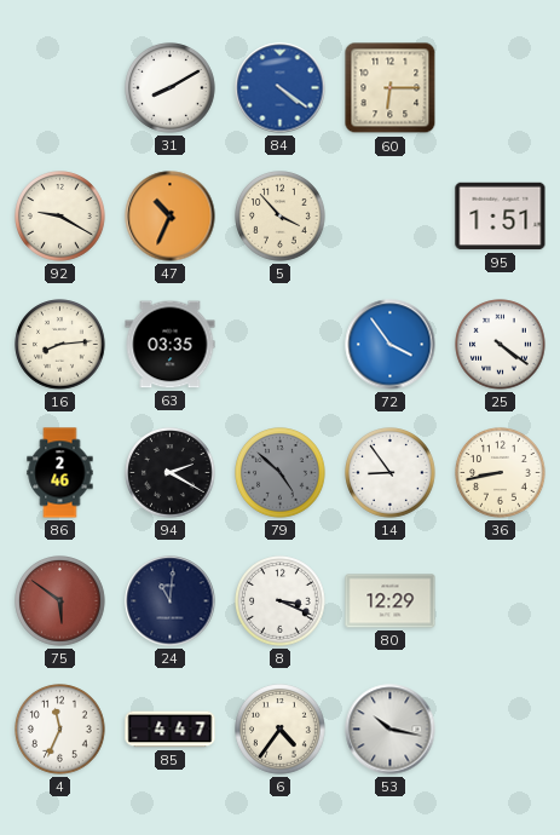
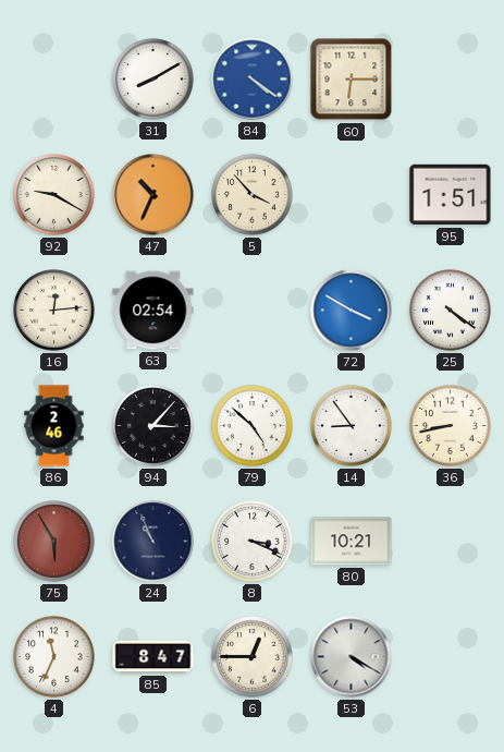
16: 8:14 -> 12:14 (54, 311)
63: 03:35 -> 02:54 (153, 311)
72: 3:54 -> 3:50 (352, 311)
94: 2:20 -> 3:07 (153, 426)
79 dial: grey -> white (253, 426)
75: 5:51 -> 5:55 (54, 542)
24: 11:01 -> 10:56 (153, 542)
80: 12:29 -> 10:21 (352, 542)
85: 4:47 -> 8:47 (153, 657)
6: 4:36 -> 12:45 (253, 657)
53: 10:17 -> 4:20 (352, 657)
